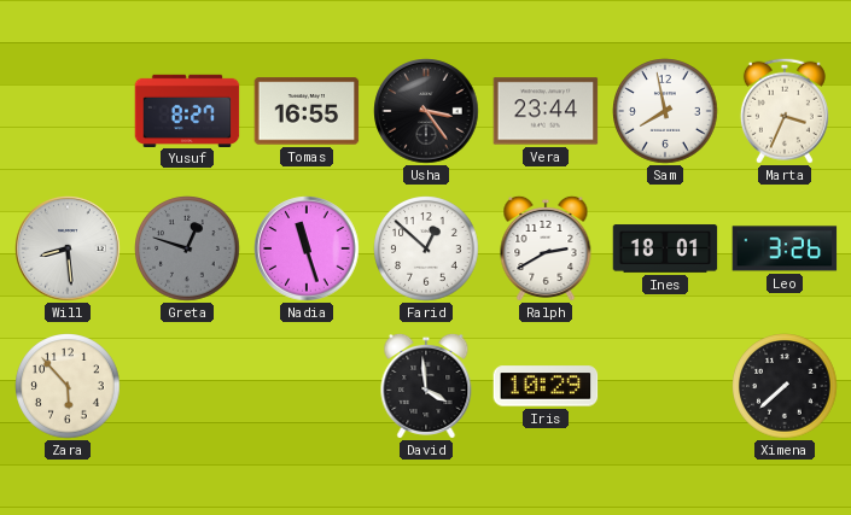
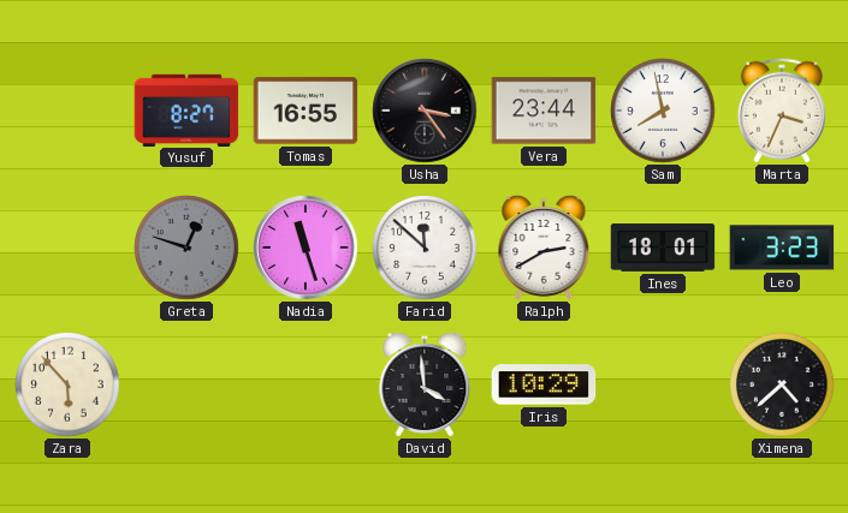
Will: 8:29 -> none (68, 248)
Farid: 12:52 -> 11:52 (425, 247)
Leo: 3:26 -> 3:23 (782, 247)
Ximena: 7:38 -> 4:38 (782, 384)
